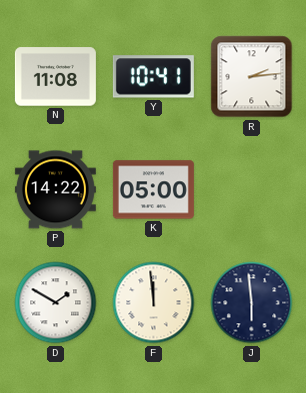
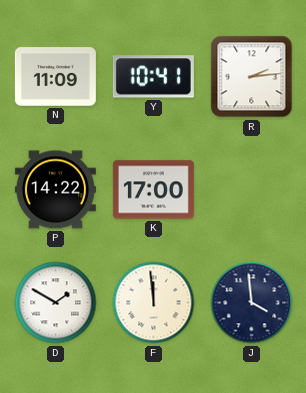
N: 11:08 -> 11:09 (55, 77)
K: 05:00 -> 17:00 (153, 190)
J: 5:59 -> 3:59 (252, 303)
